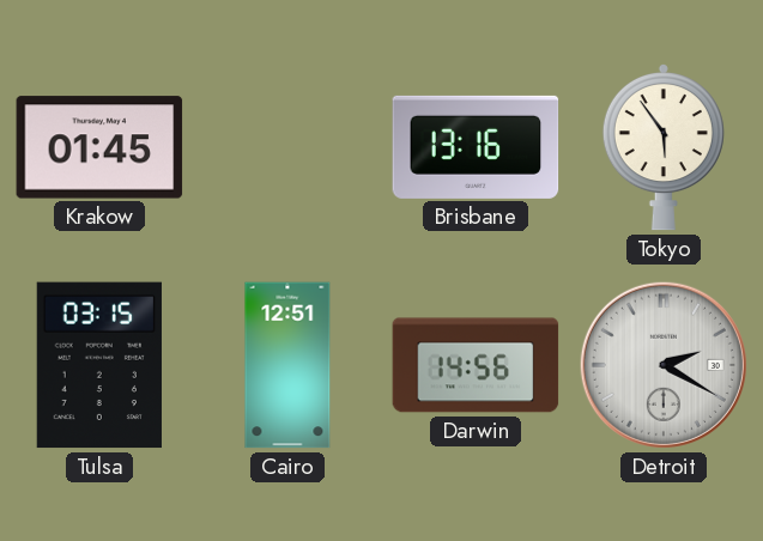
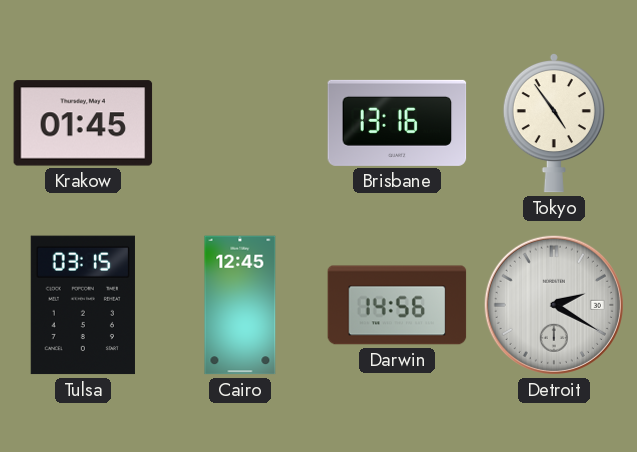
Tokyo: 5:54 -> 4:54 (554, 124)
Cairo: 12:51 -> 12:45 (240, 305)
